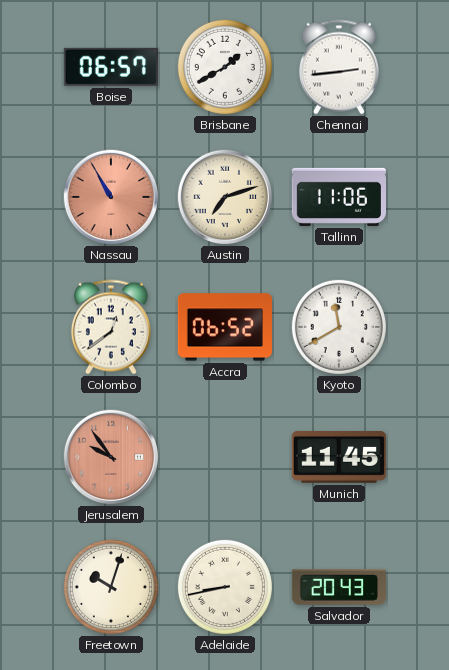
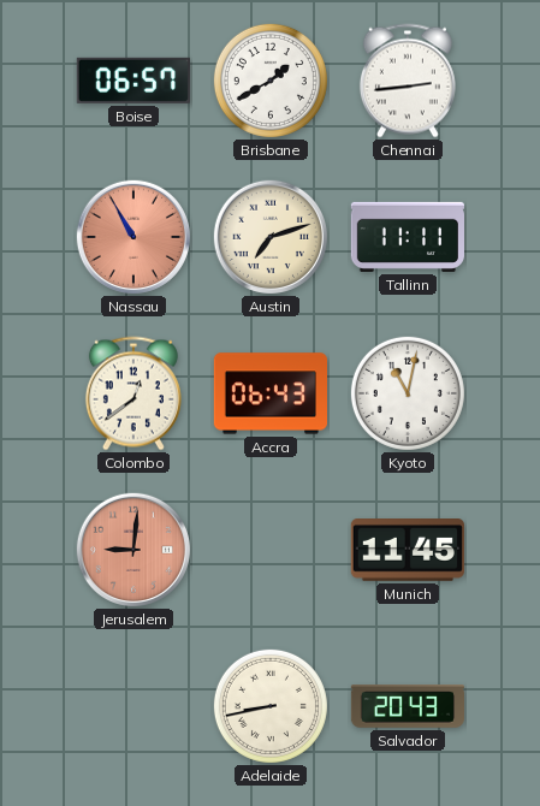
Tallinn: 11:06 -> 11:11 (407, 237)
Accra: 06:52 -> 06:43 (269, 393)
Kyoto: 11:40 -> 11:02 (408, 393)
Jerusalem: 9:54 -> 9:01 (133, 550)
Freetown: 10:03 -> none (111, 587)
